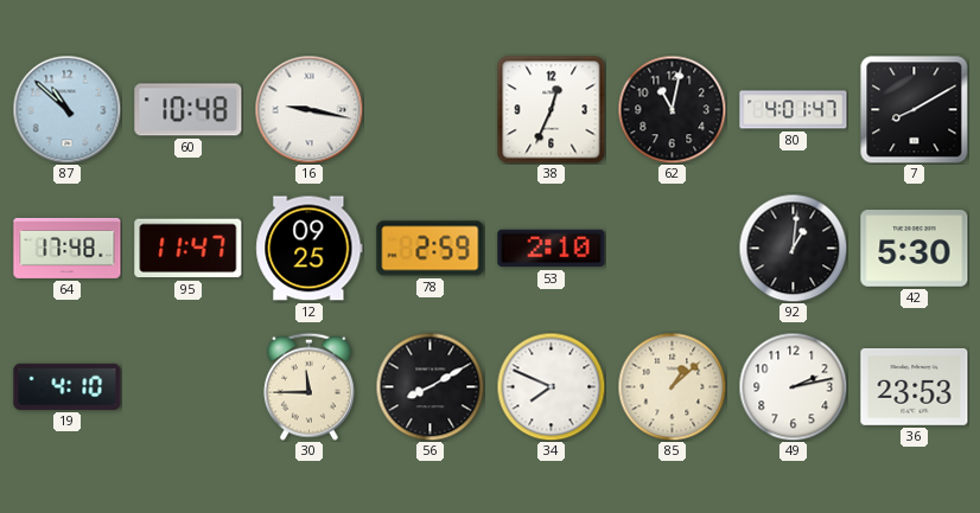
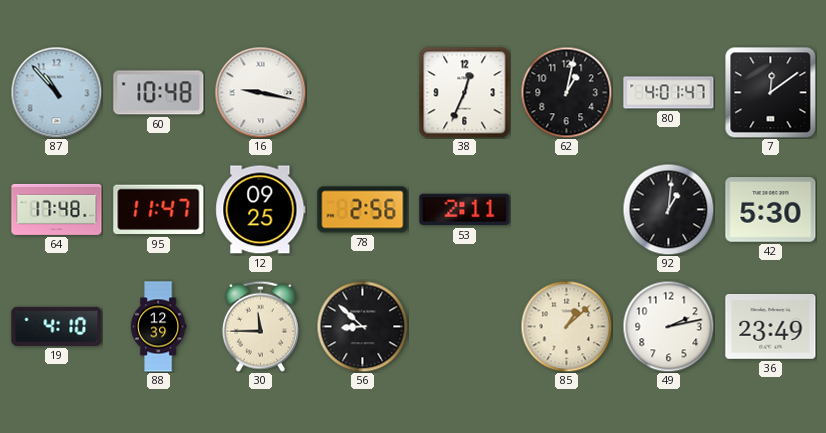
87: 10:52 -> 10:53 (56, 92)
62: 11:02 -> 1:02 (566, 92)
7: 8:10 -> 12:09 (770, 92)
78: 2:59 -> 2:56 (363, 210)
53: 2:10 -> 2:11 (465, 210)
88: none -> 12:39 (158, 327)
56: 8:10 -> 8:52 (362, 326)
34: 7:49 -> none (551, 386)
36: 23:53 -> 23:49 (771, 326)
